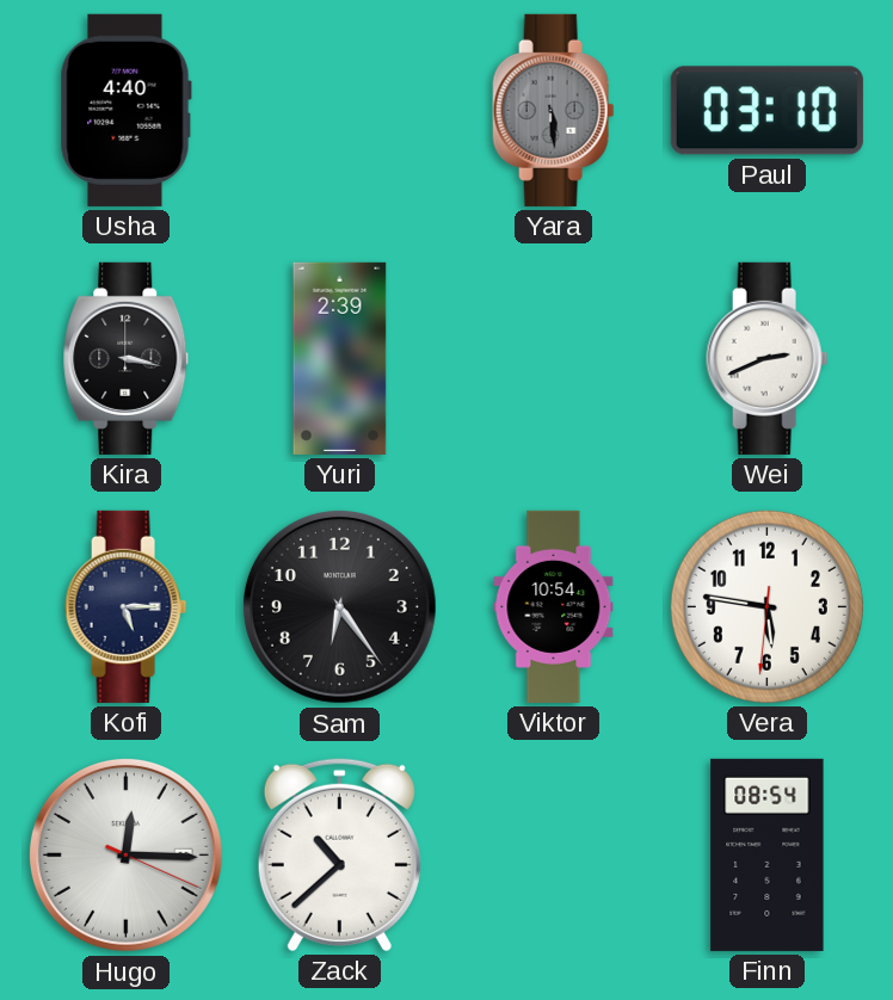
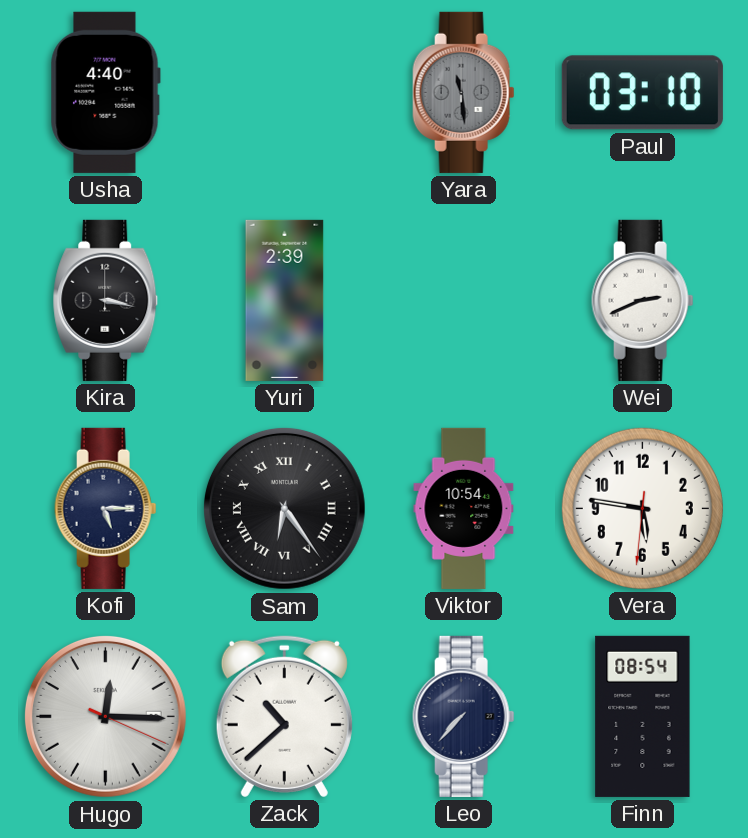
Yara: 5:29 -> 11:29 (464, 92)
Sam numerals: Arabic -> Roman (284, 508)
Leo: none -> 7:37 (464, 716)
